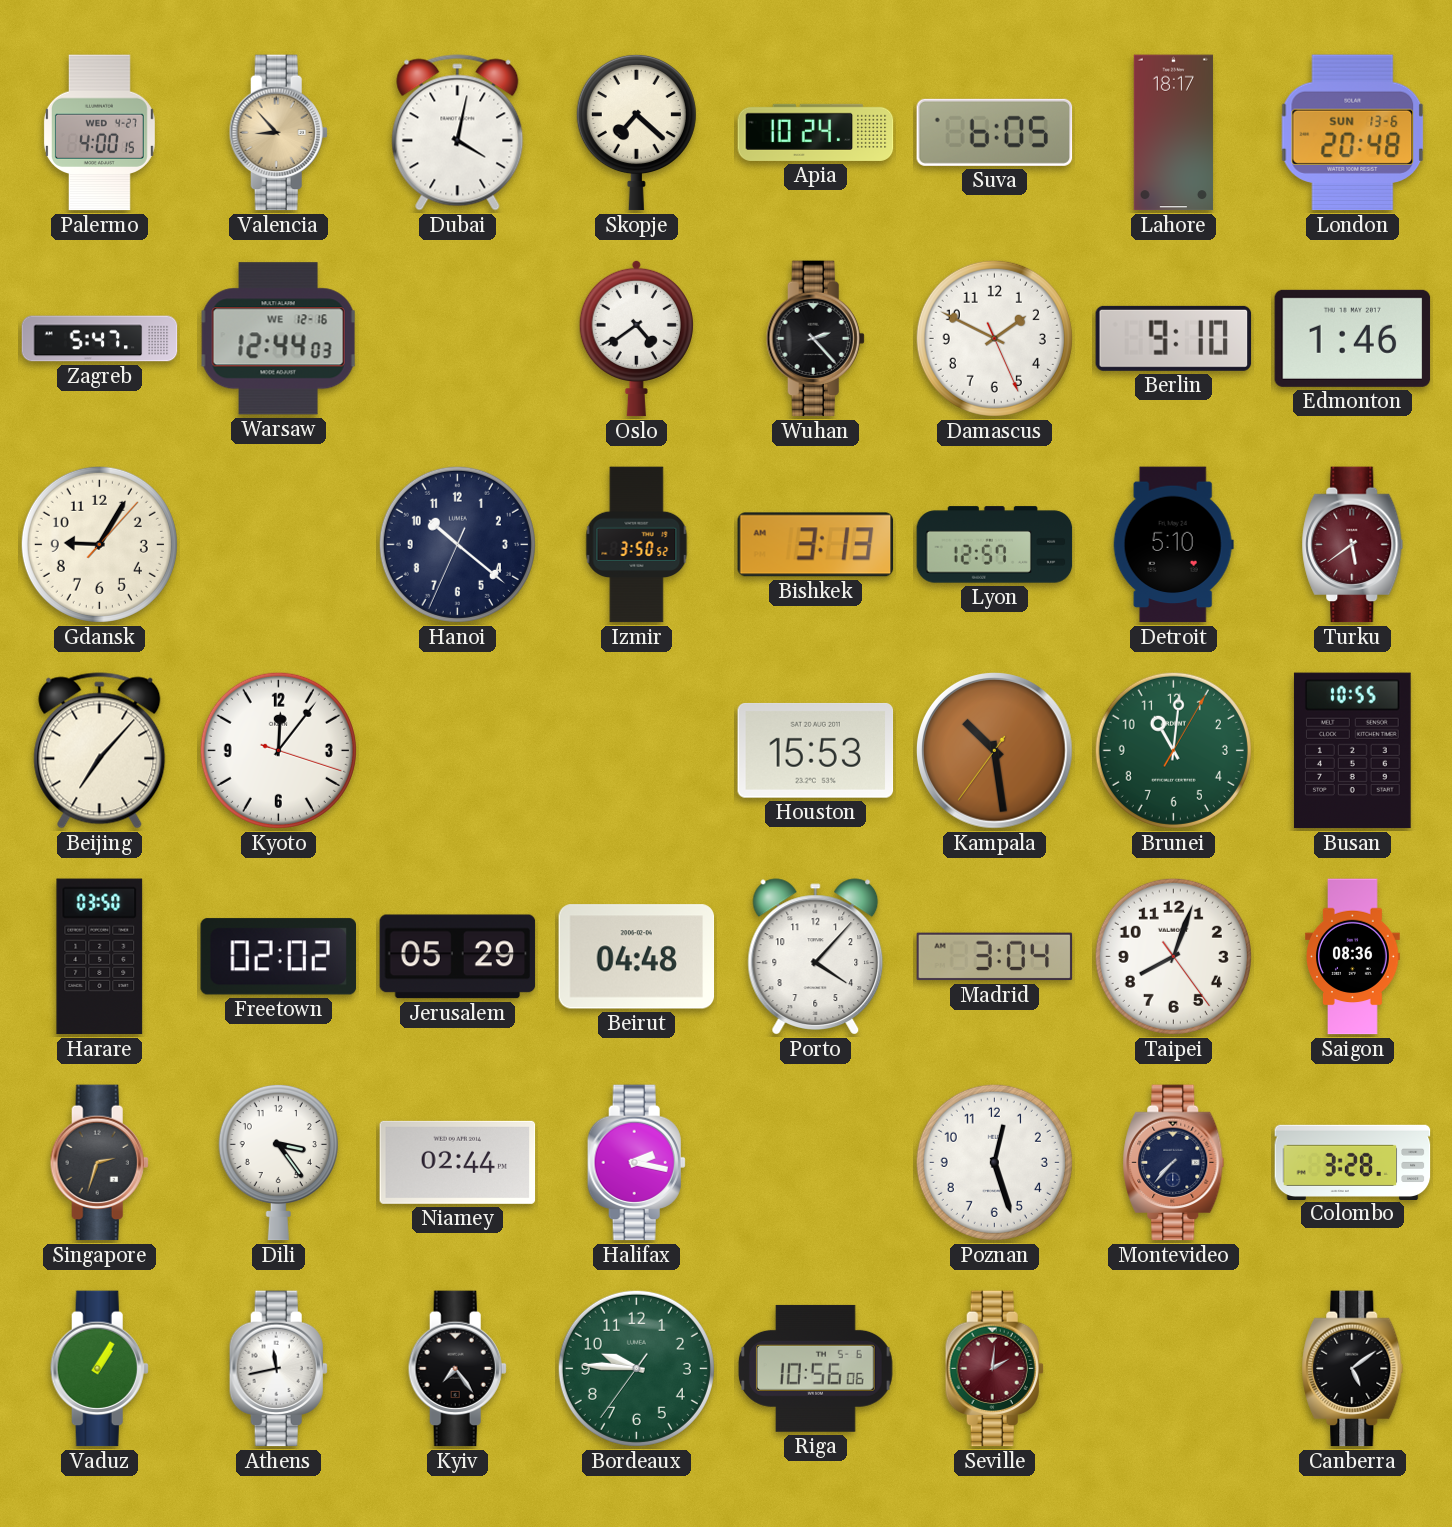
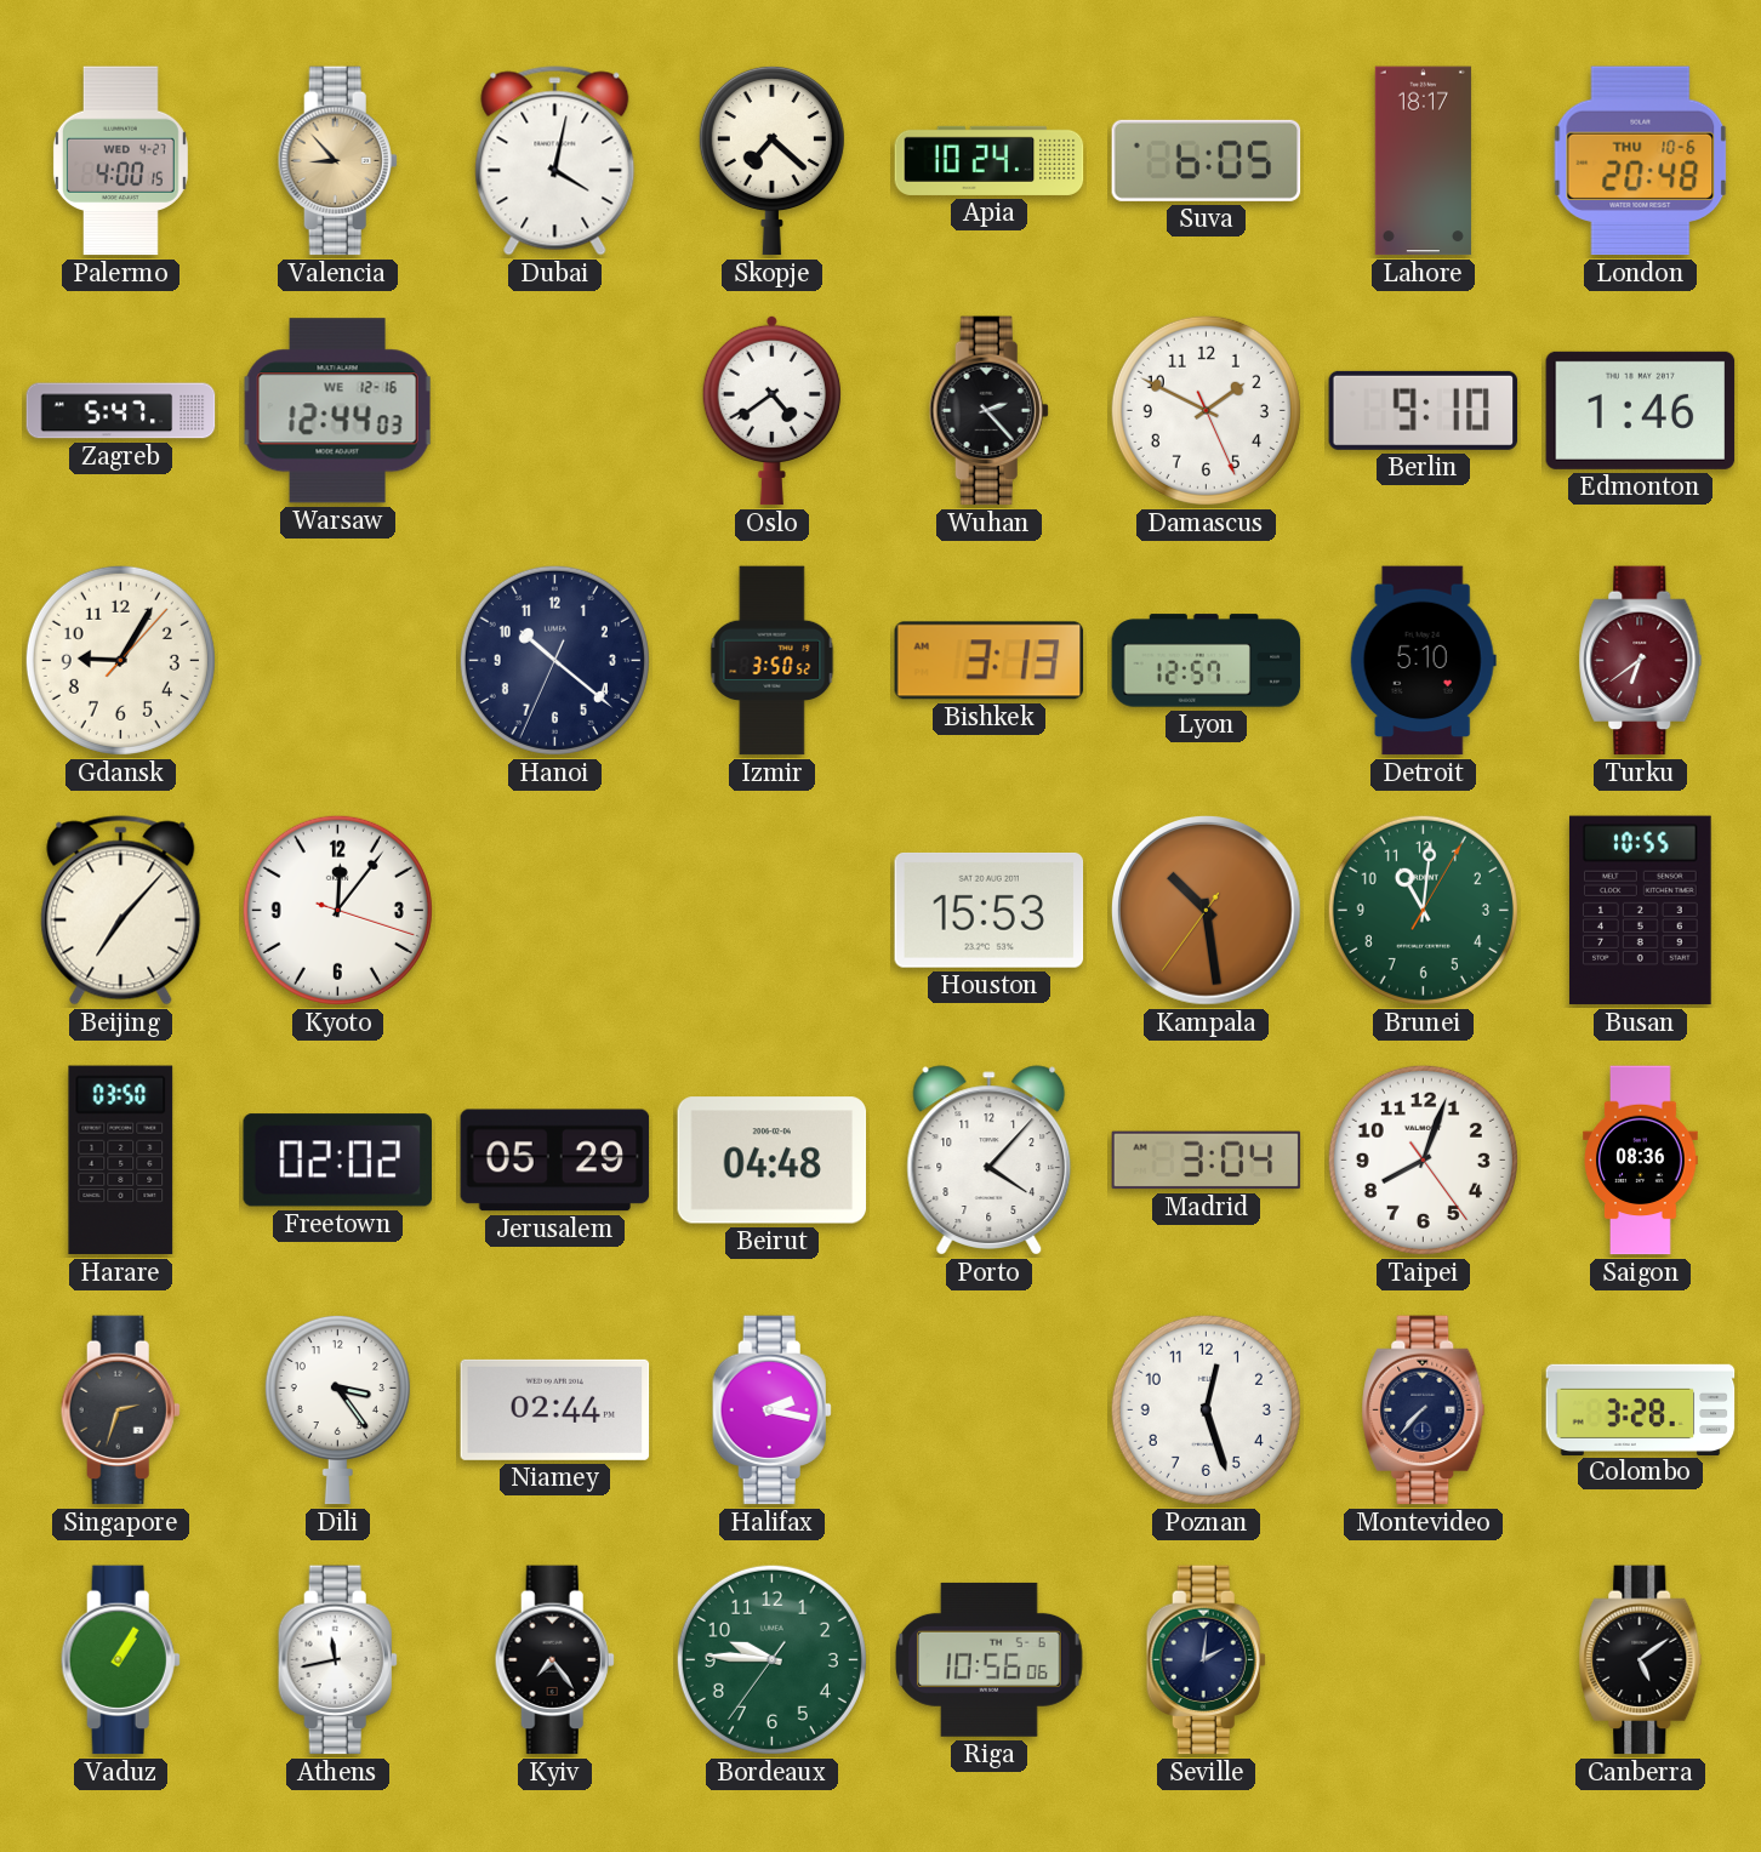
London date: SUN 13-6 -> THU 10-6 (1641, 161)
Turku: 5:39 -> 6:39 (1641, 661)
Seville dial: burgundy -> navy (1206, 1660)
